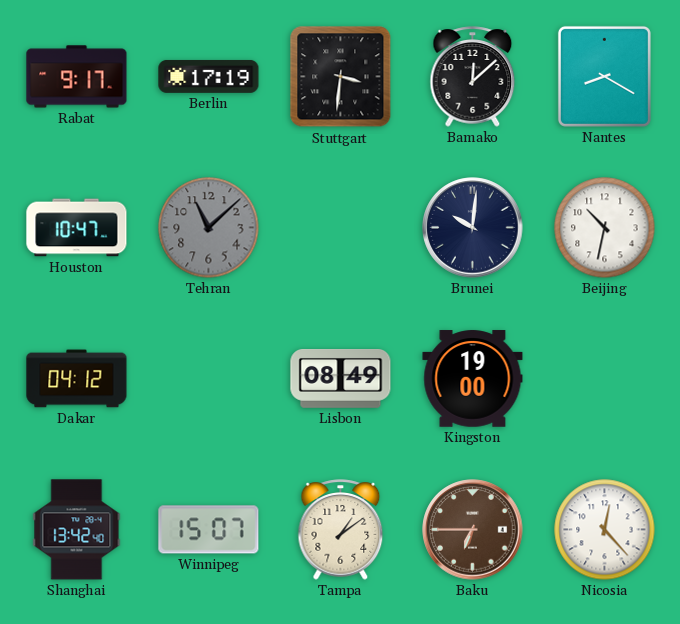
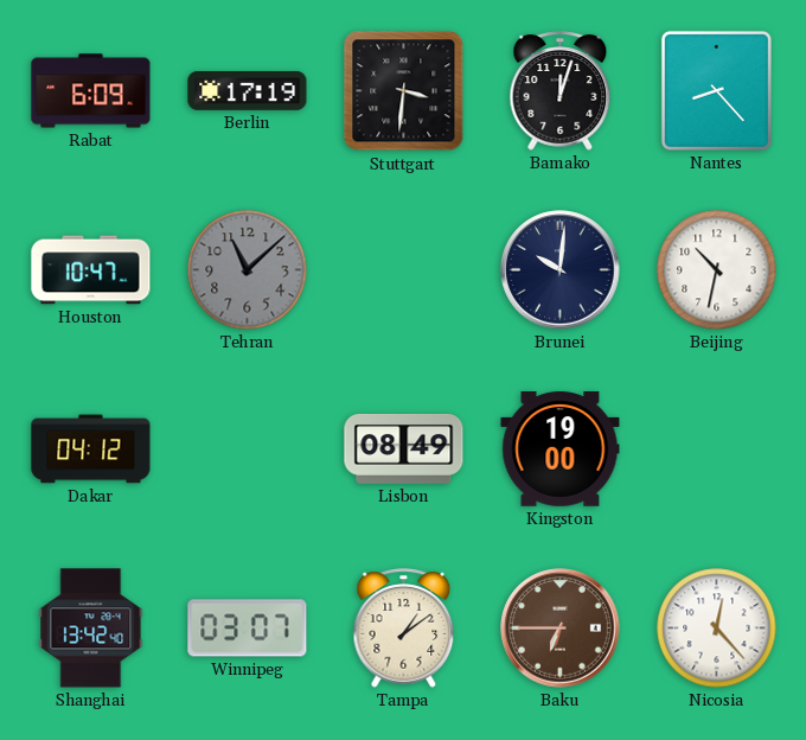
Rabat: 9:17 -> 6:09 (91, 91)
Bamako: 12:08 -> 12:03 (561, 91)
Nantes: 8:20 -> 8:23 (716, 90)
Winnipeg: 15:07 -> 03:07 (248, 629)
